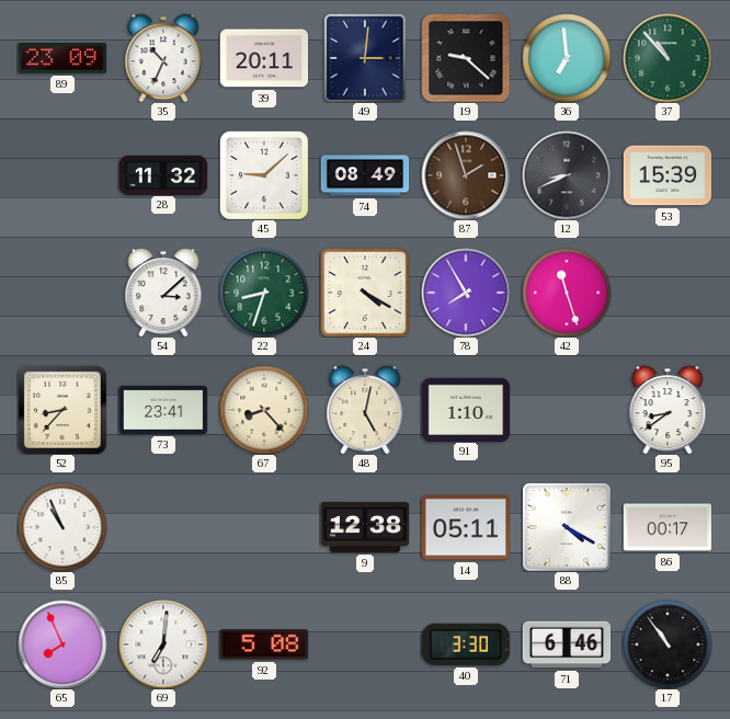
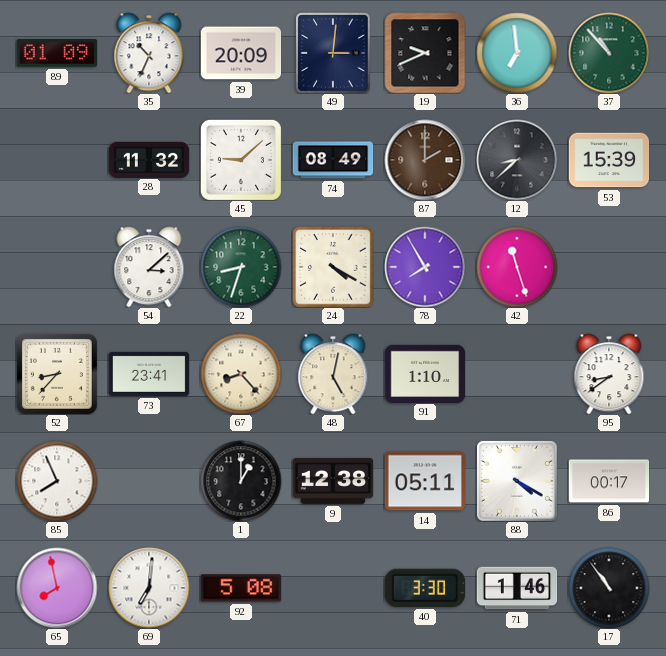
89: 23:09 -> 01:09 (56, 53)
39: 20:11 -> 20:09 (241, 53)
19: 9:22 -> 9:41 (425, 53)
87: 1:57 -> 2:00 (425, 160)
12: 8:41 -> 8:38 (517, 160)
85: 10:56 -> 7:56 (57, 481)
1: none -> 1:00 (241, 481)
65: 7:56 -> 7:58 (57, 588)
71: 6:46 -> 1:46 (517, 588)
